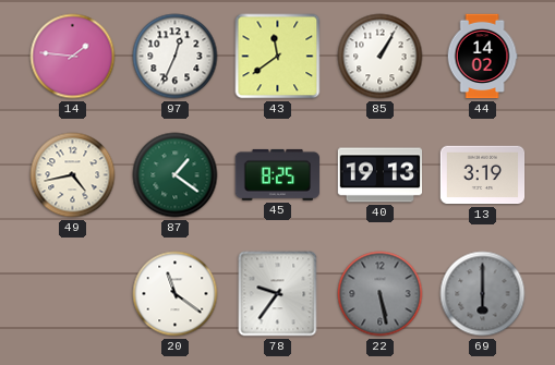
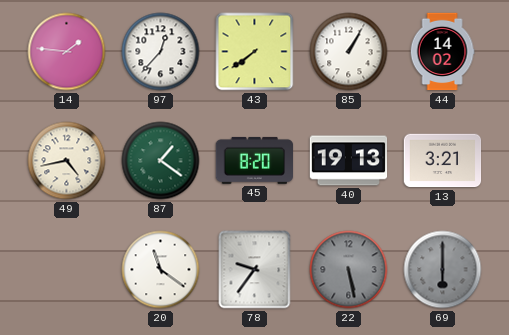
97: 12:34 -> 12:37 (161, 52)
43: 11:39 -> 7:39 (255, 52)
45: 8:25 -> 8:20 (255, 160)
13: 3:19 -> 3:21 (443, 161)
